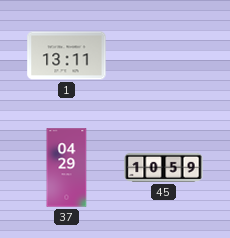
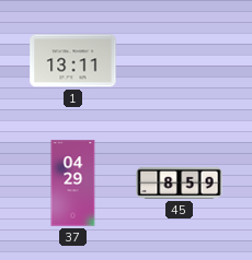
45: 10:59 -> 8:59 (180, 182)
